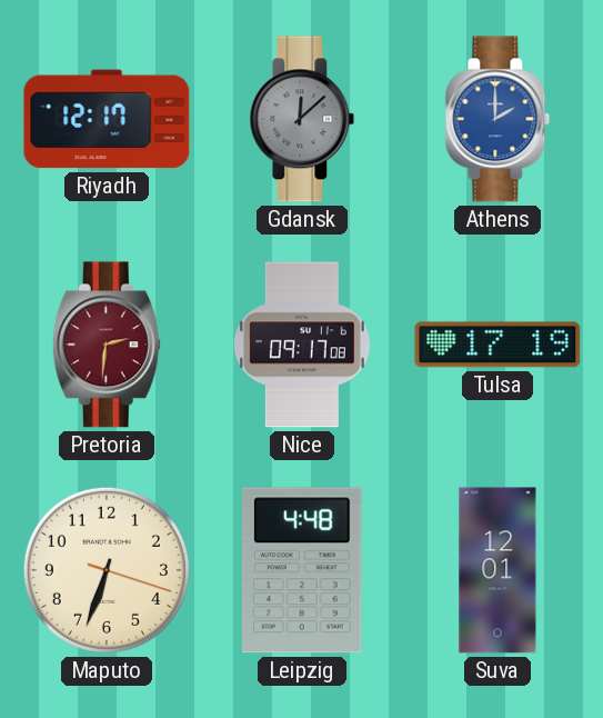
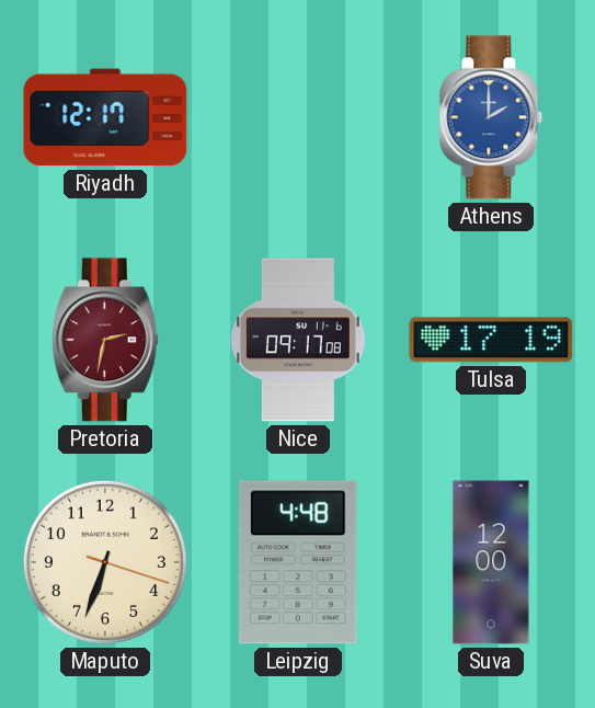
Gdansk: 12:08 -> none (302, 119)
Pretoria: 2:31 -> 2:32 (105, 340)
Suva: 12:01 -> 12:00 (491, 562)
